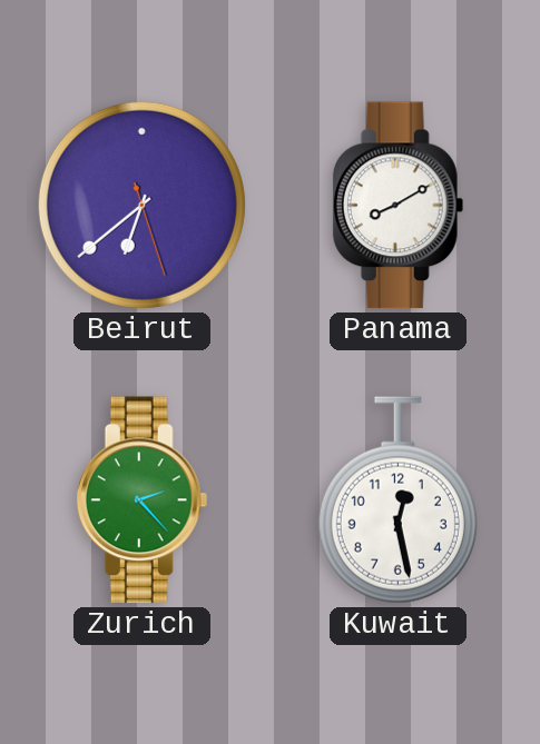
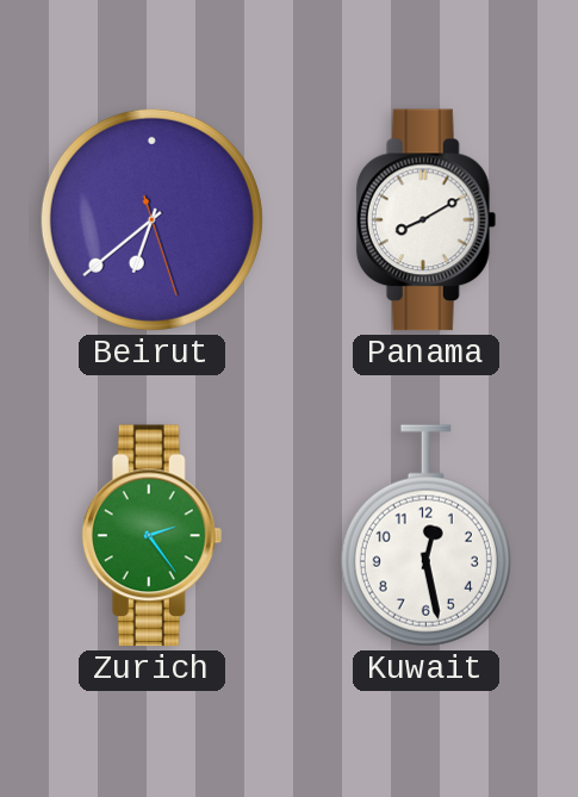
Zurich: 2:23 -> 2:24 (153, 536)
